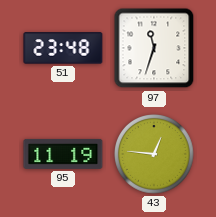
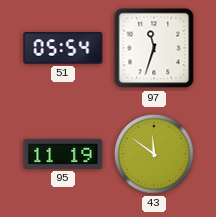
51: 23:48 -> 05:54 (63, 48)
43: 12:46 -> 11:51 (155, 155)
